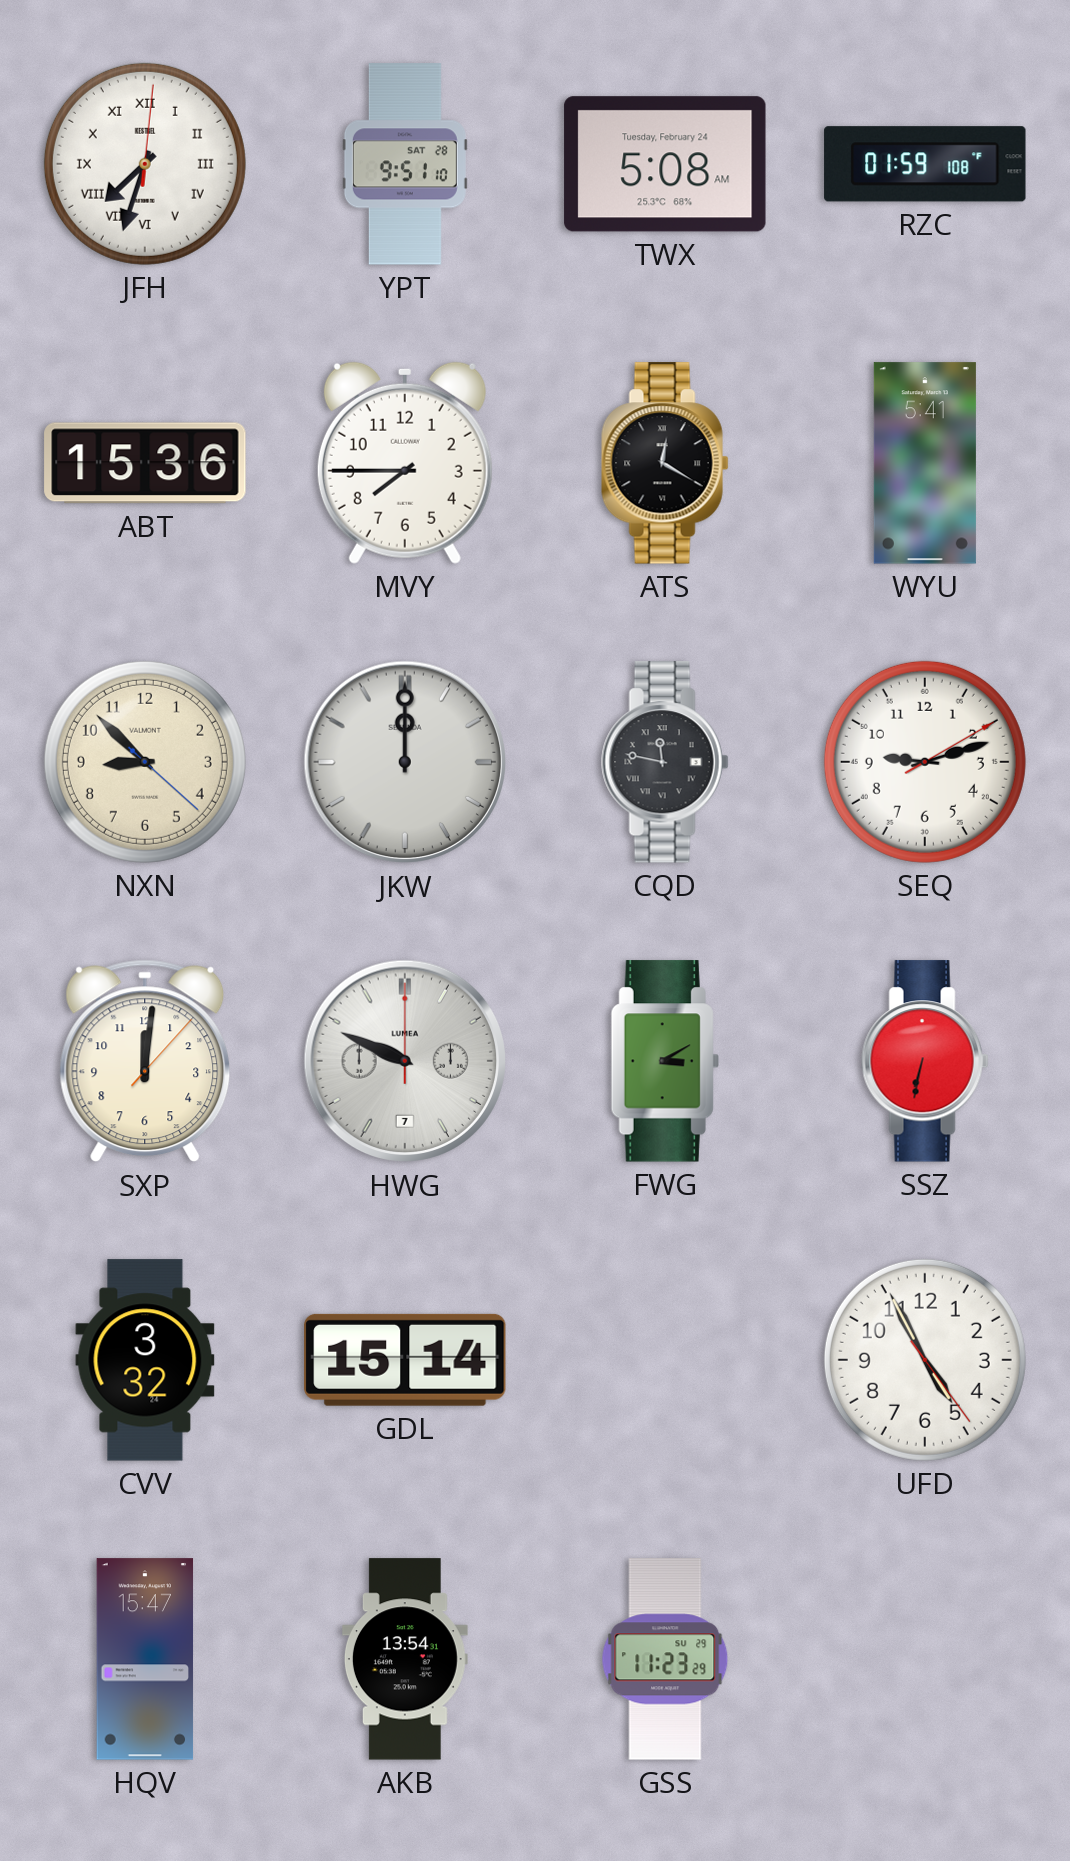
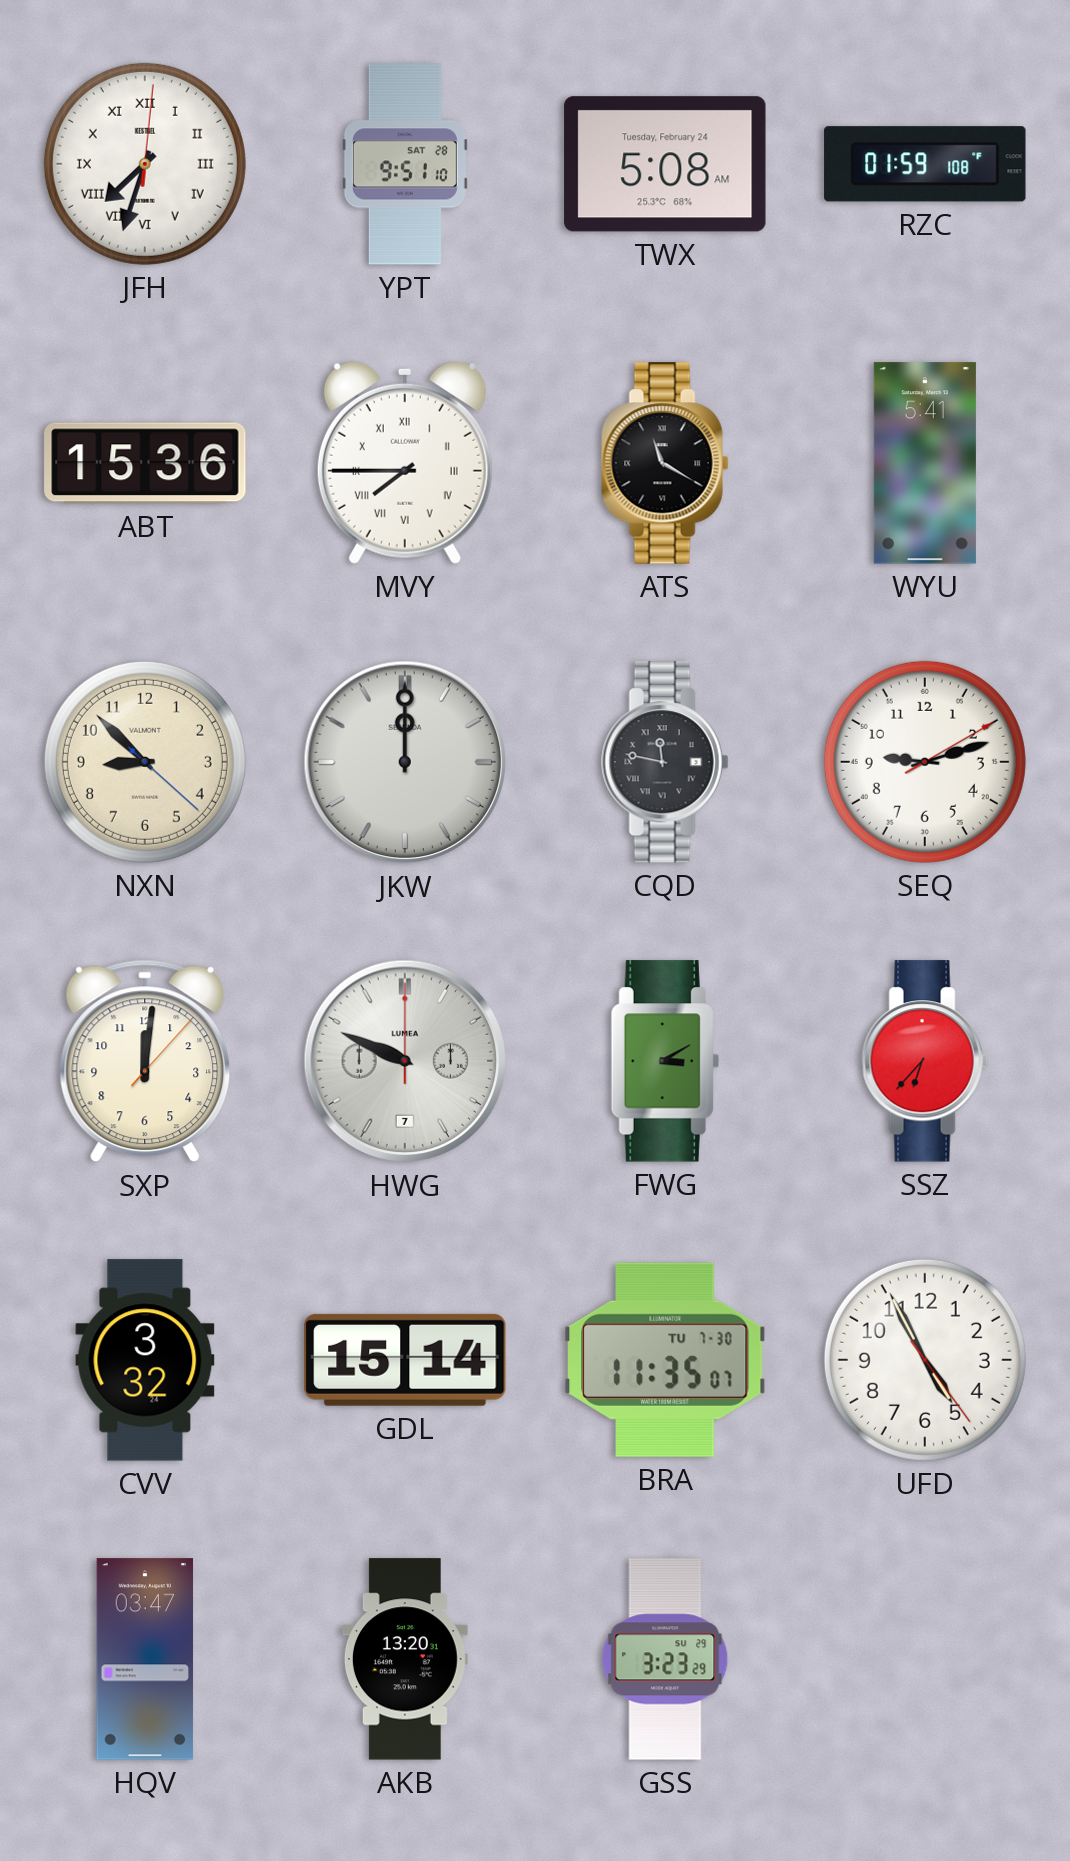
MVY numerals: Arabic -> Roman (405, 463)
ATS: 12:20 -> 11:20 (665, 463)
SSZ: 6:32 -> 6:37 (925, 1061)
BRA: none -> 11:35 (665, 1360)
HQV: 15:47 -> 03:47 (145, 1659)
AKB: 13:54 -> 13:20 (405, 1659)
GSS: 11:23 -> 3:23 (665, 1659)
